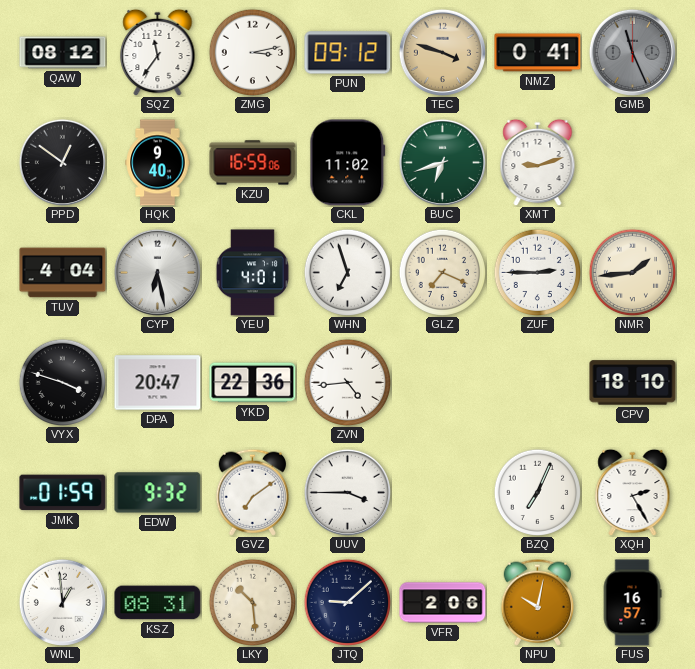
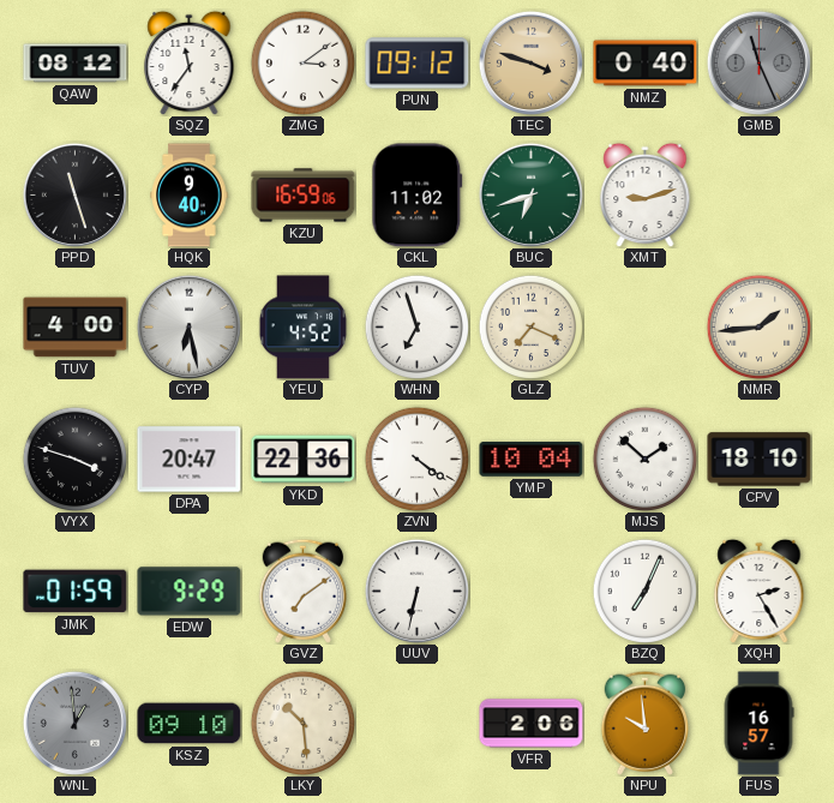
ZMG: 3:13 -> 3:09 (302, 62)
NMZ: 0:41 -> 0:40 (646, 64)
PPD: 12:51 -> 11:27 (74, 194)
TUV: 4:04 -> 4:00 (76, 328)
YEU: 4:01 -> 4:52 (302, 328)
ZUF: 2:45 -> none (537, 272)
ZVN: 4:44 -> 4:21 (416, 459)
YMP: none -> 10:04 (532, 460)
MJS: none -> 1:52 (644, 459)
EDW: 9:32 -> 9:29 (190, 592)
UUV: 3:45 -> 6:32 (416, 591)
WNL dial: white -> grey (74, 723)
KSZ: 08:31 -> 09:10 (190, 724)
JTQ: 9:08 -> none (347, 602)
NPU: 10:02 -> 9:59 (644, 723)
